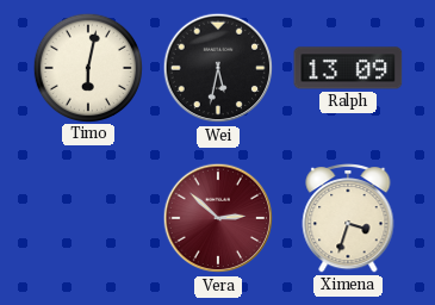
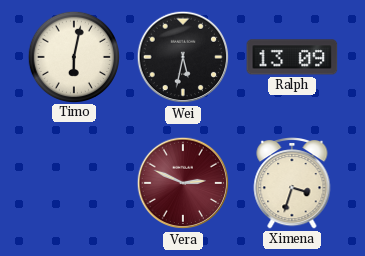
Vera: 2:52 -> 2:49 (183, 183)
